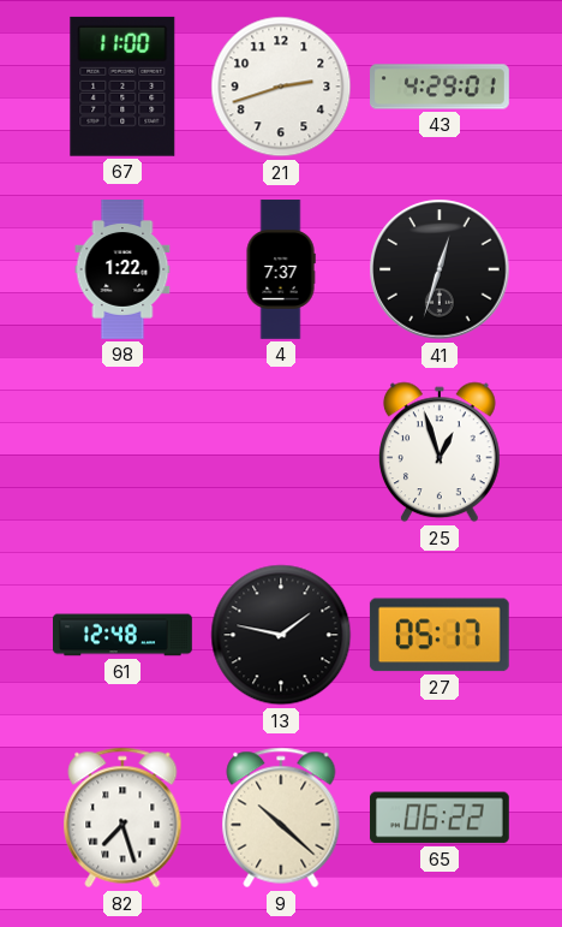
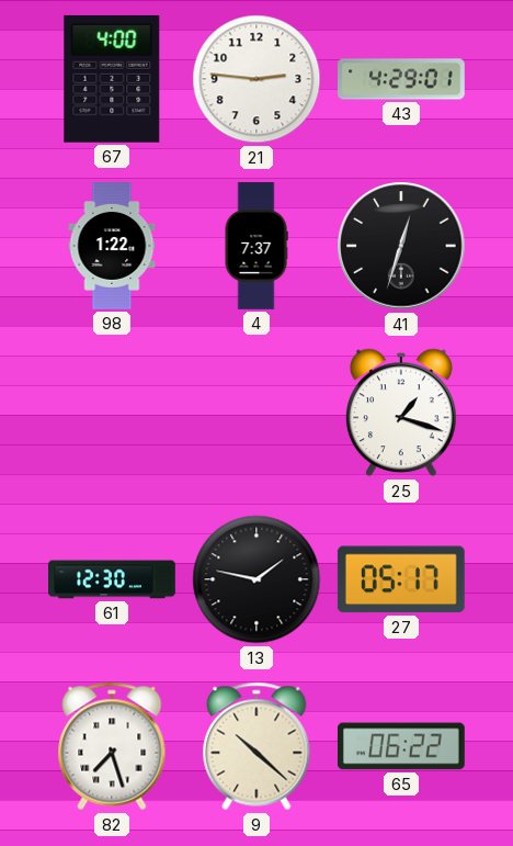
67: 11:00 -> 4:00 (112, 79)
21: 2:42 -> 2:46 (256, 79)
25: 12:57 -> 1:18 (401, 413)
61: 12:48 -> 12:30 (113, 579)
